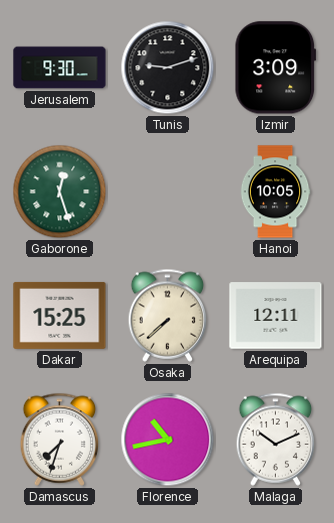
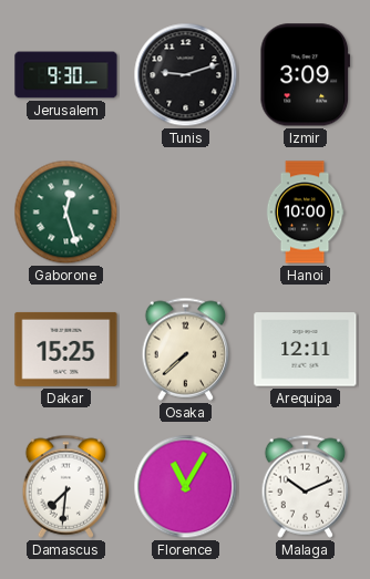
Hanoi: 10:05 -> 10:00 (305, 213)
Damascus: 7:33 -> 7:31 (66, 486)
Florence: 10:43 -> 11:05 (186, 487)
